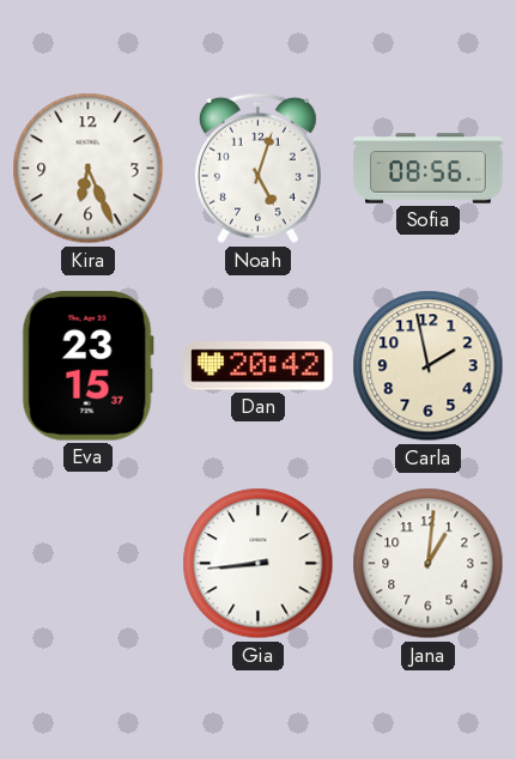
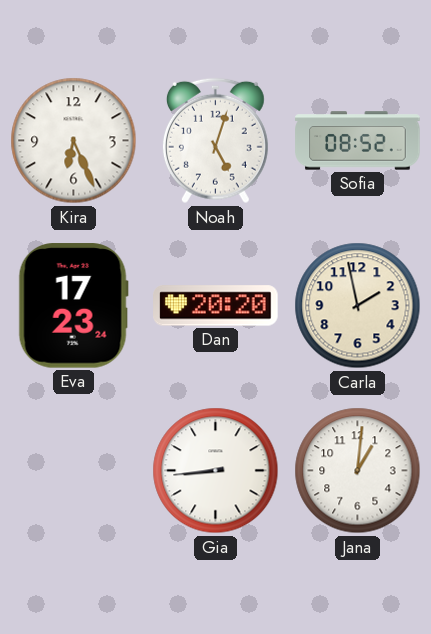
Sofia: 08:56 -> 08:52 (358, 141)
Eva: 23:15 -> 17:23 (73, 306)
Dan: 20:42 -> 20:20 (216, 306)
